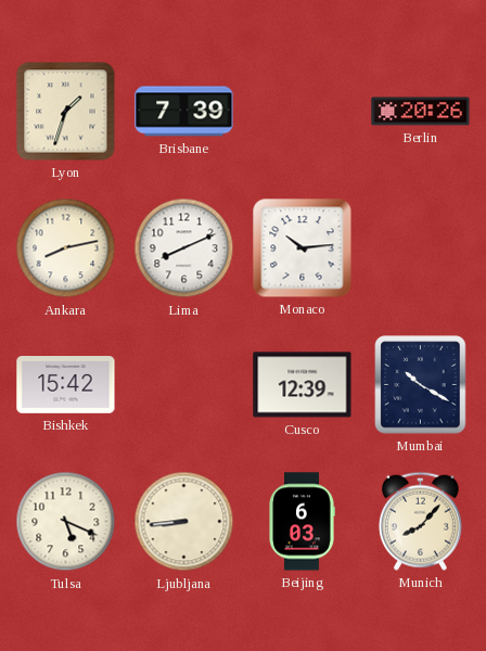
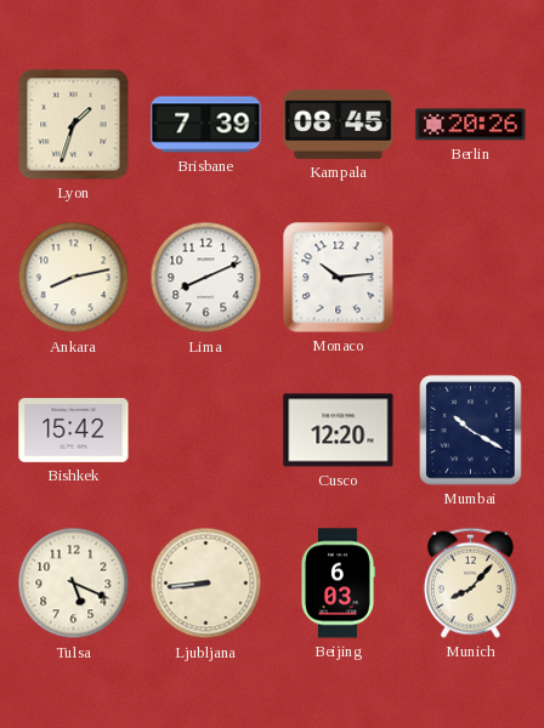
Kampala: none -> 08:45 (339, 124)
Cusco: 12:39 -> 12:20 (339, 431)
